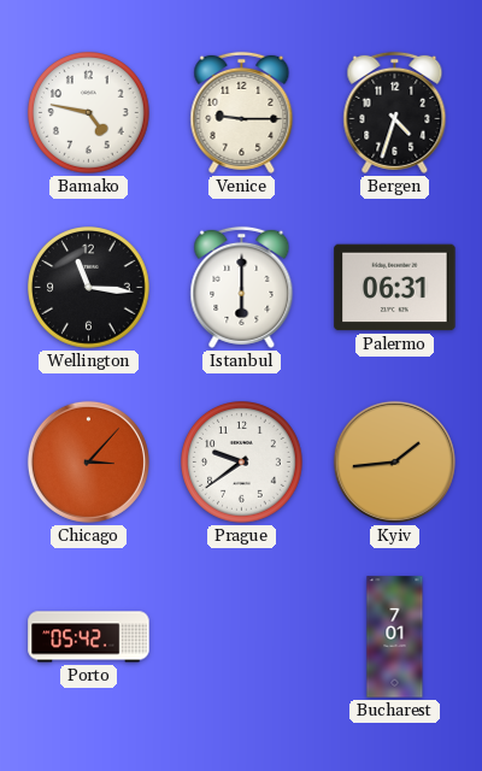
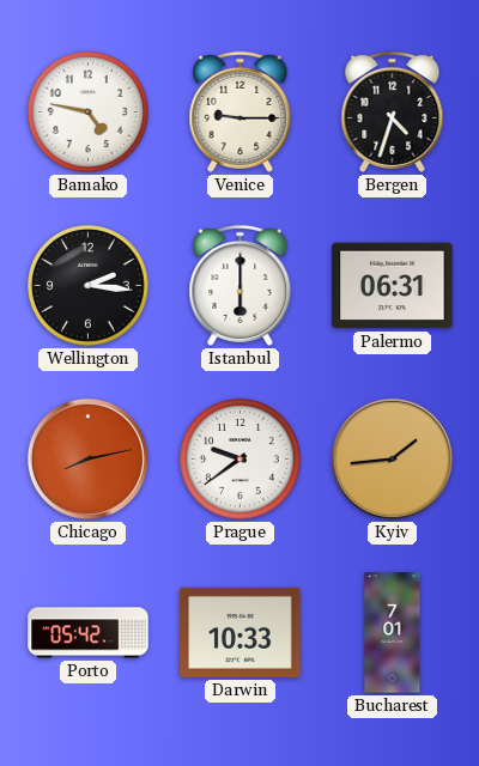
Wellington: 11:16 -> 2:16 (89, 286)
Chicago: 3:07 -> 8:13 (87, 458)
Darwin: none -> 10:33 (241, 632)
